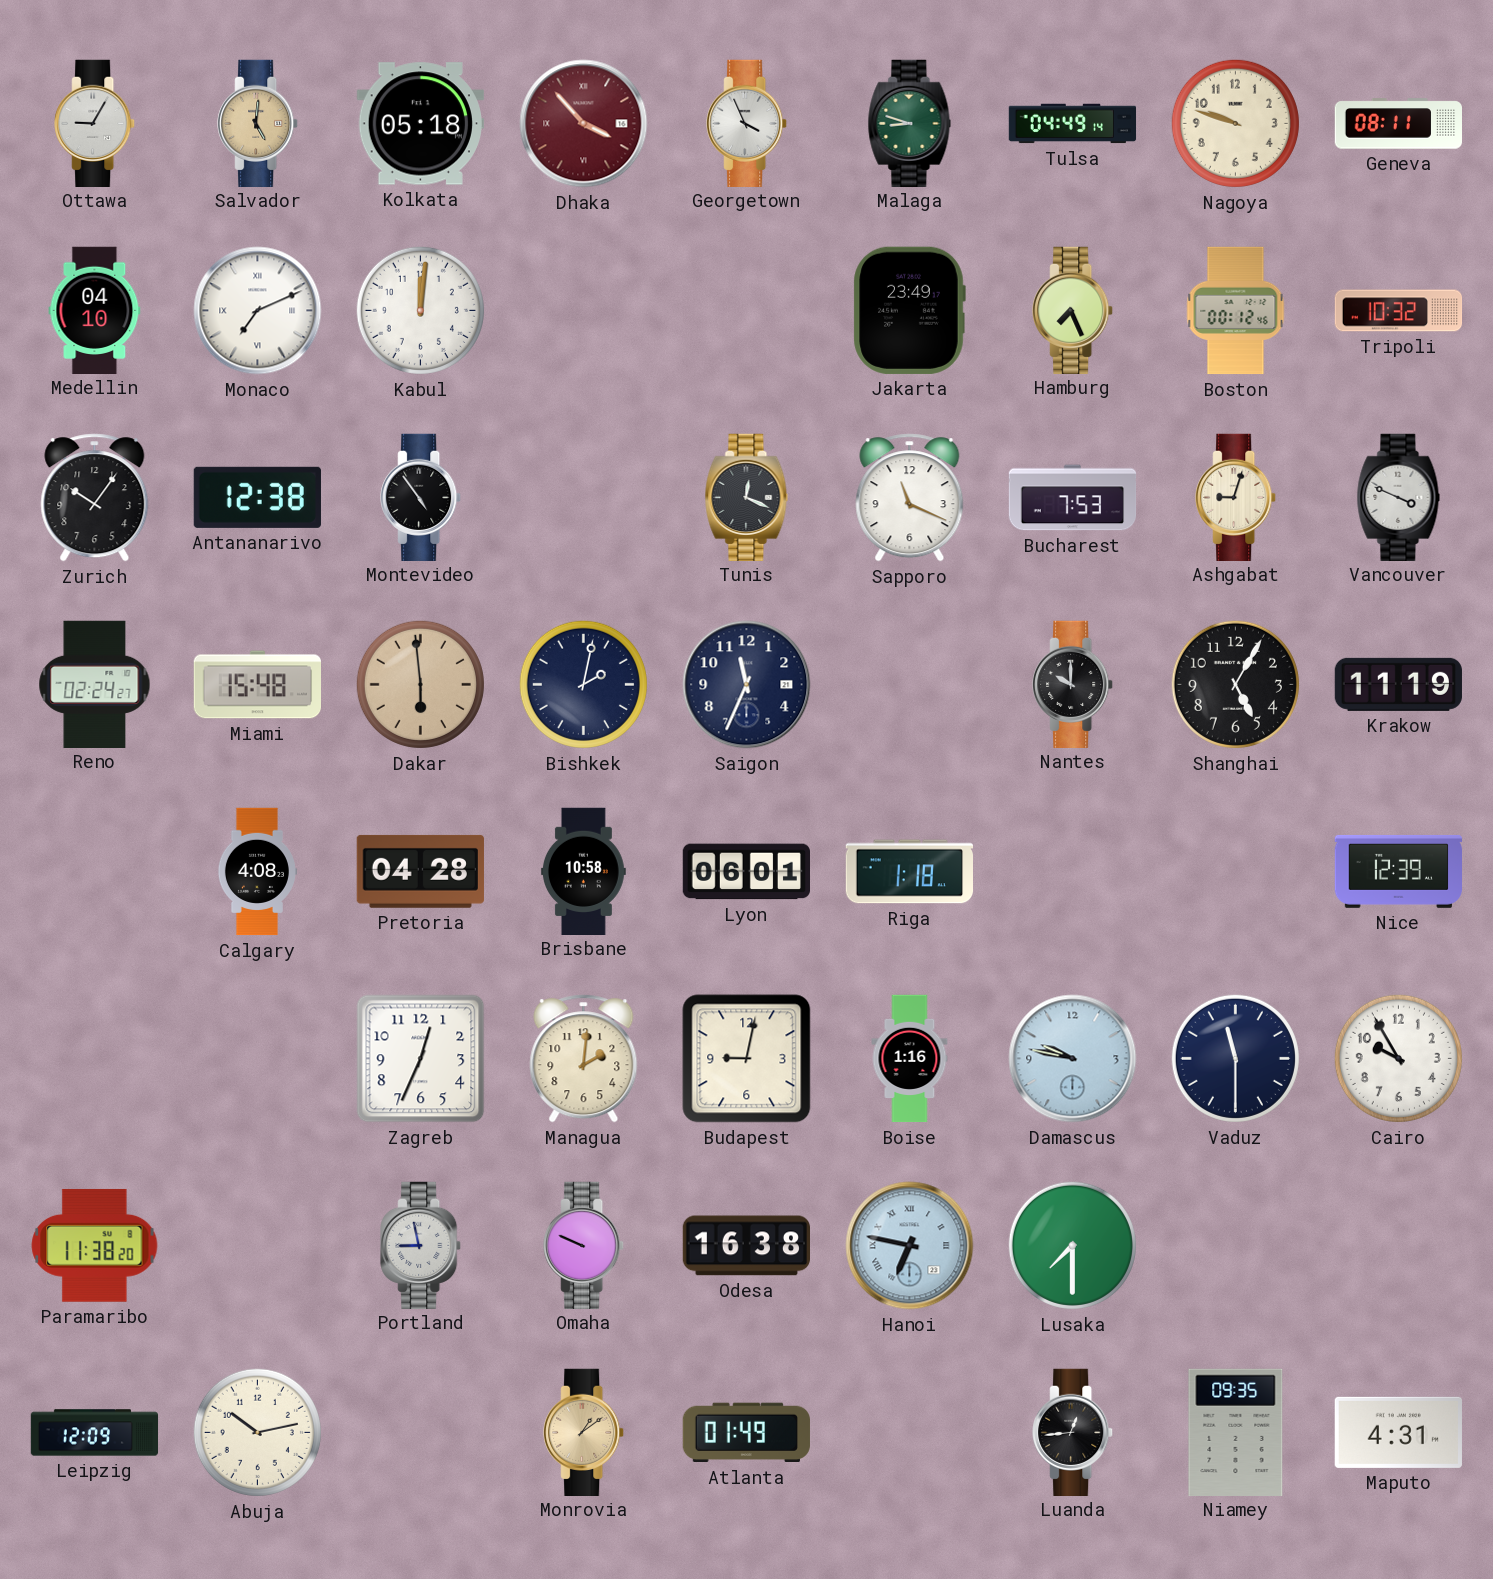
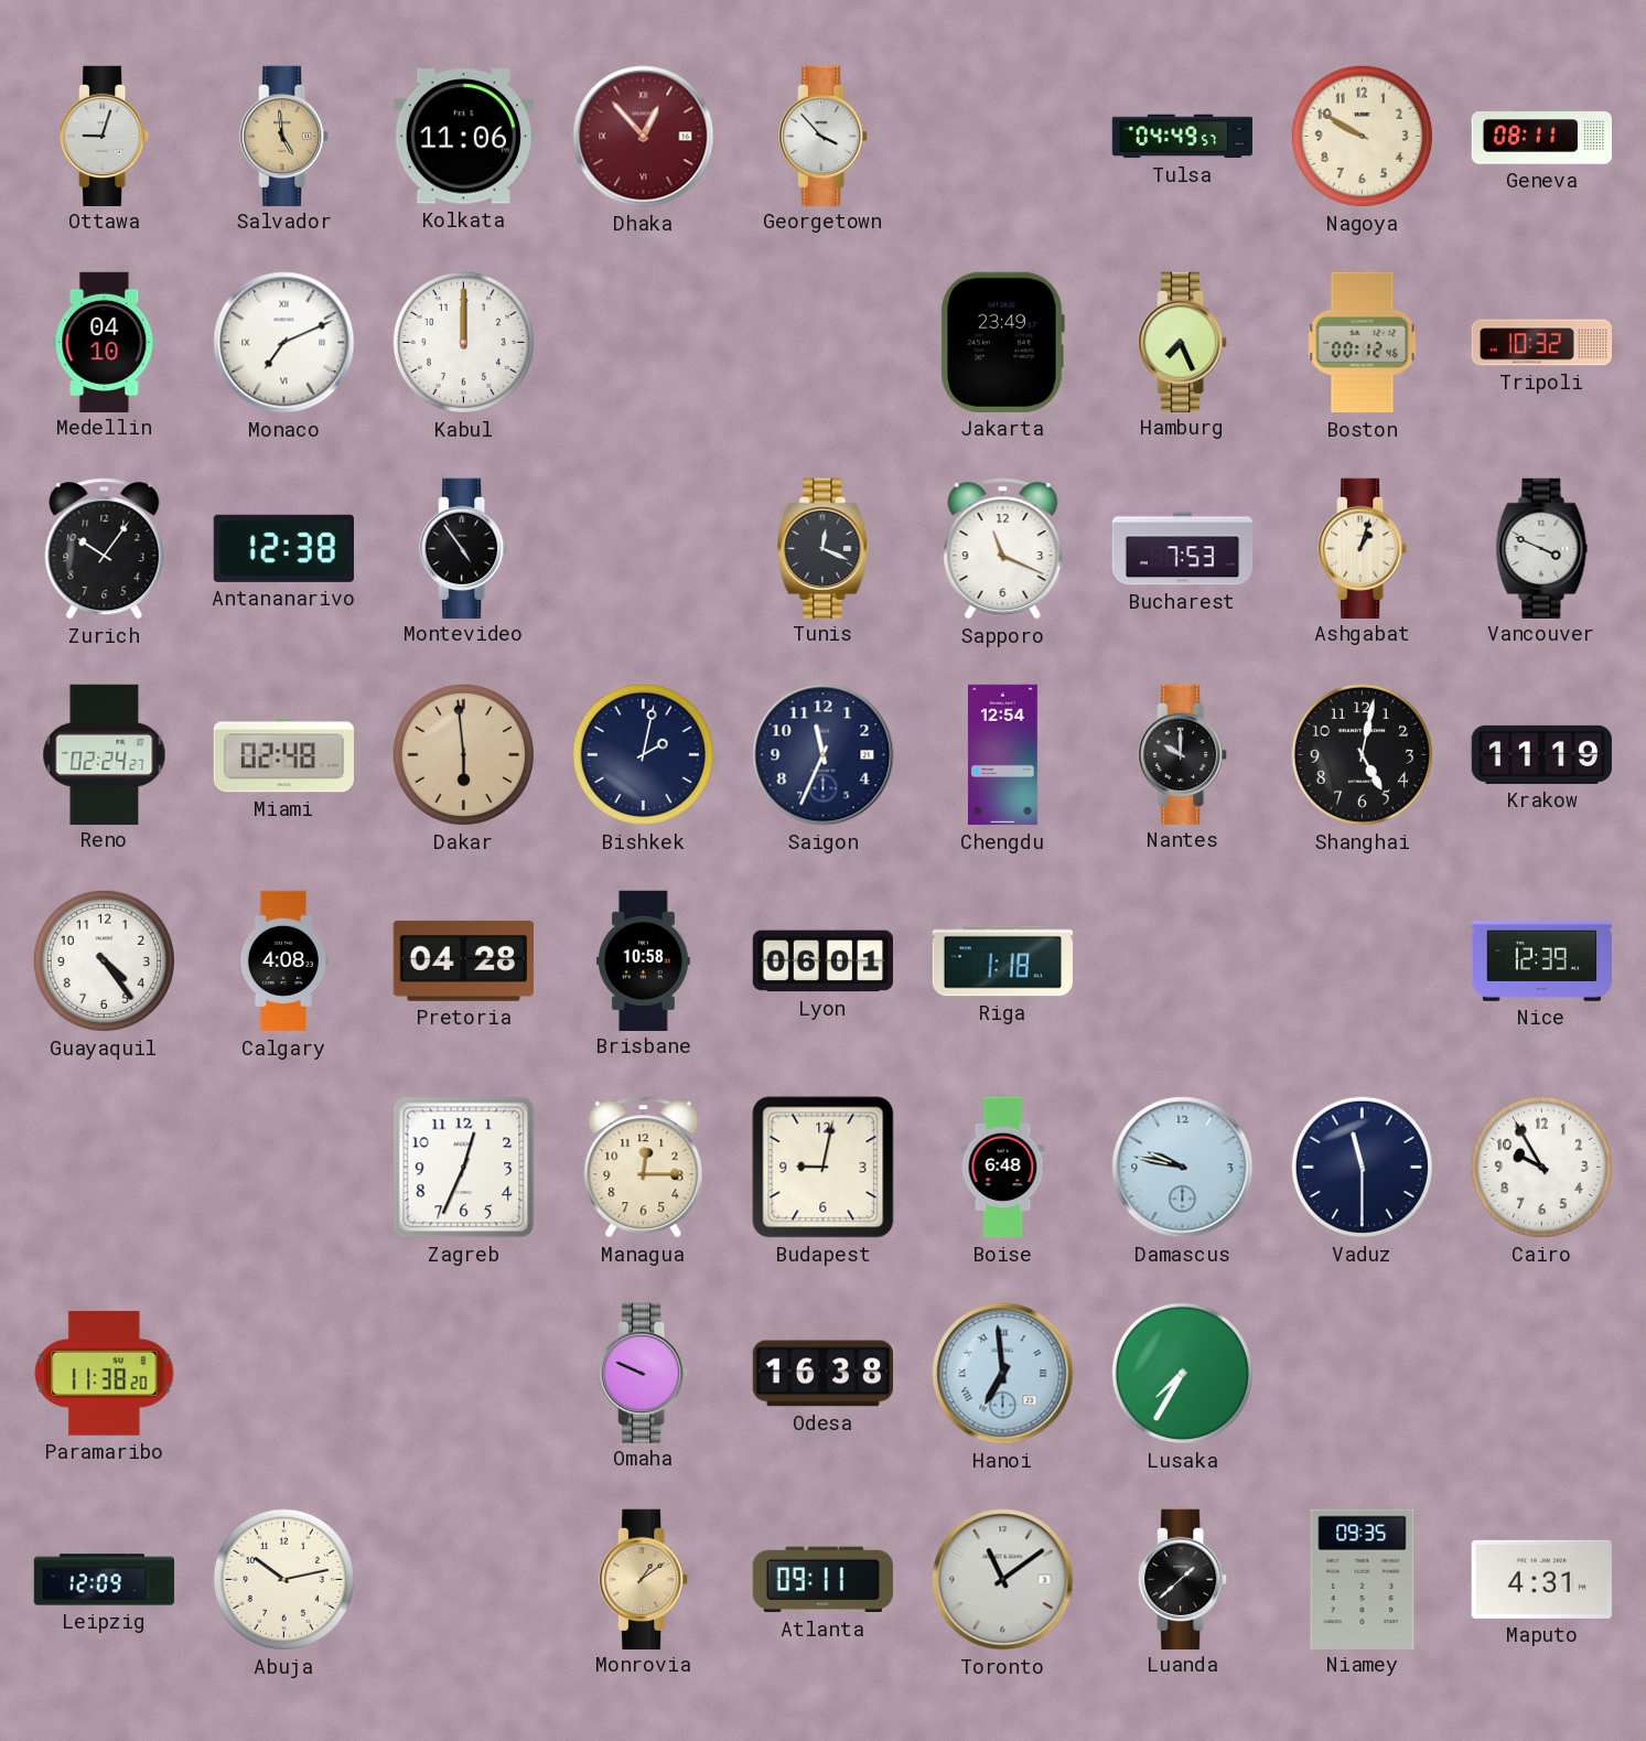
Ottawa: 9:05 -> 9:03 (105, 136)
Salvador: 5:01 -> 4:59 (284, 136)
Kolkata: 05:18 -> 11:06 (463, 137)
Dhaka: 3:53 -> 12:53 (644, 137)
Georgetown: 3:56 -> 3:53 (824, 136)
Malaga: 8:48 -> none (910, 123)
Tulsa: 04:49:14 -> 04:49:57 (1183, 137)
Nagoya: 9:48 -> 9:50 (1362, 136)
Kabul: 12:01 -> 12:00 (463, 342)
Ashgabat: 9:03 -> 1:03 (1363, 548)
Miami: 15:48 -> 02:48 (283, 755)
Chengdu: none -> 12:54 (1002, 755)
Shanghai: 5:05 -> 5:02 (1362, 754)
Guayaquil: none -> 4:24 (104, 960)
Managua: 2:01 -> 12:15 (644, 1168)
Boise: 1:16 -> 6:48 (1003, 1168)
Portland: 8:58 -> none (421, 1245)
Hanoi: 6:47 -> 6:59 (1003, 1374)
Lusaka: 7:30 -> 7:35 (1182, 1373)
Atlanta: 01:49 -> 09:11 (822, 1580)
Toronto: none -> 11:09 (1003, 1580)
Luanda: 12:44 -> 1:38 (1183, 1579)
